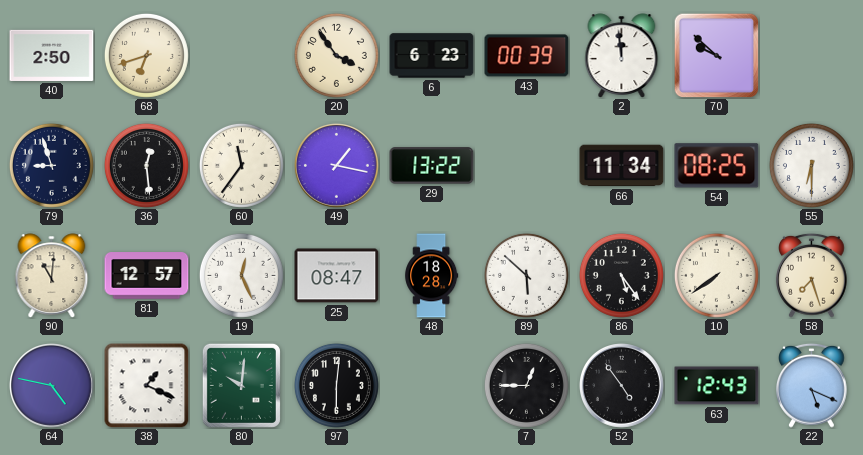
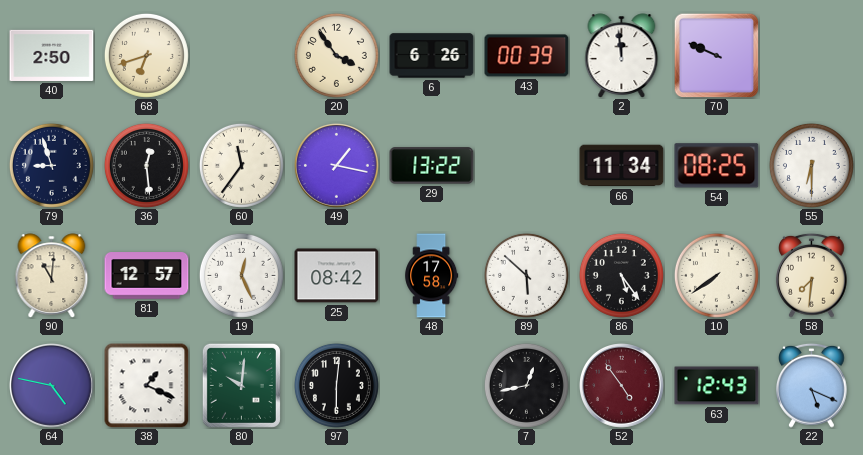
6: 6:23 -> 6:26 (432, 56)
70: 9:52 -> 9:49 (716, 55)
25: 08:47 -> 08:42 (337, 276)
48: 18:28 -> 17:58 (432, 276)
58: 7:27 -> 7:31 (812, 275)
7: 12:45 -> 12:43 (526, 385)
52 dial: black -> burgundy (622, 386)
